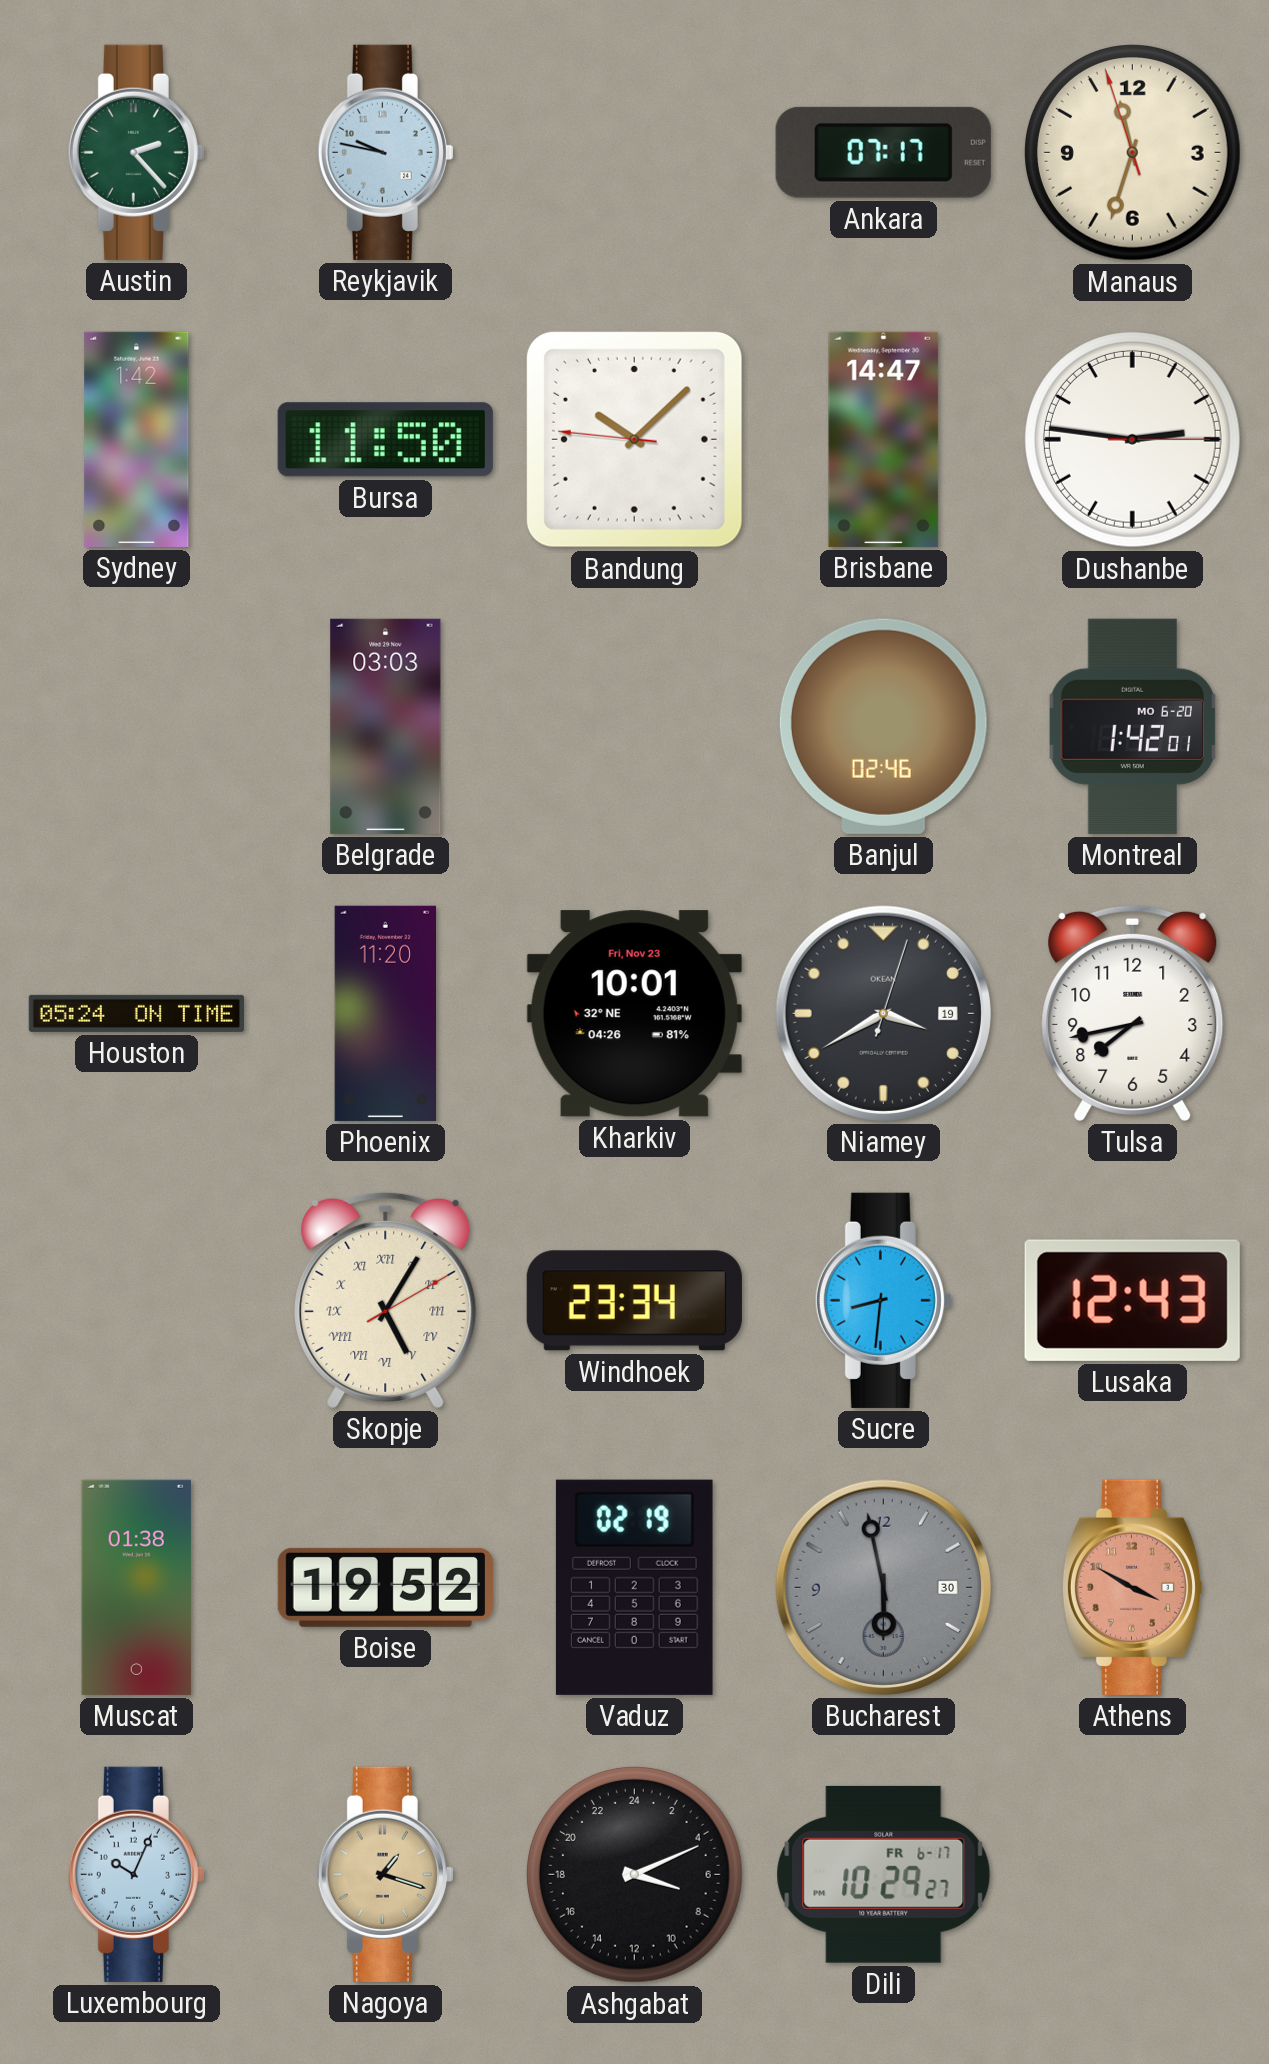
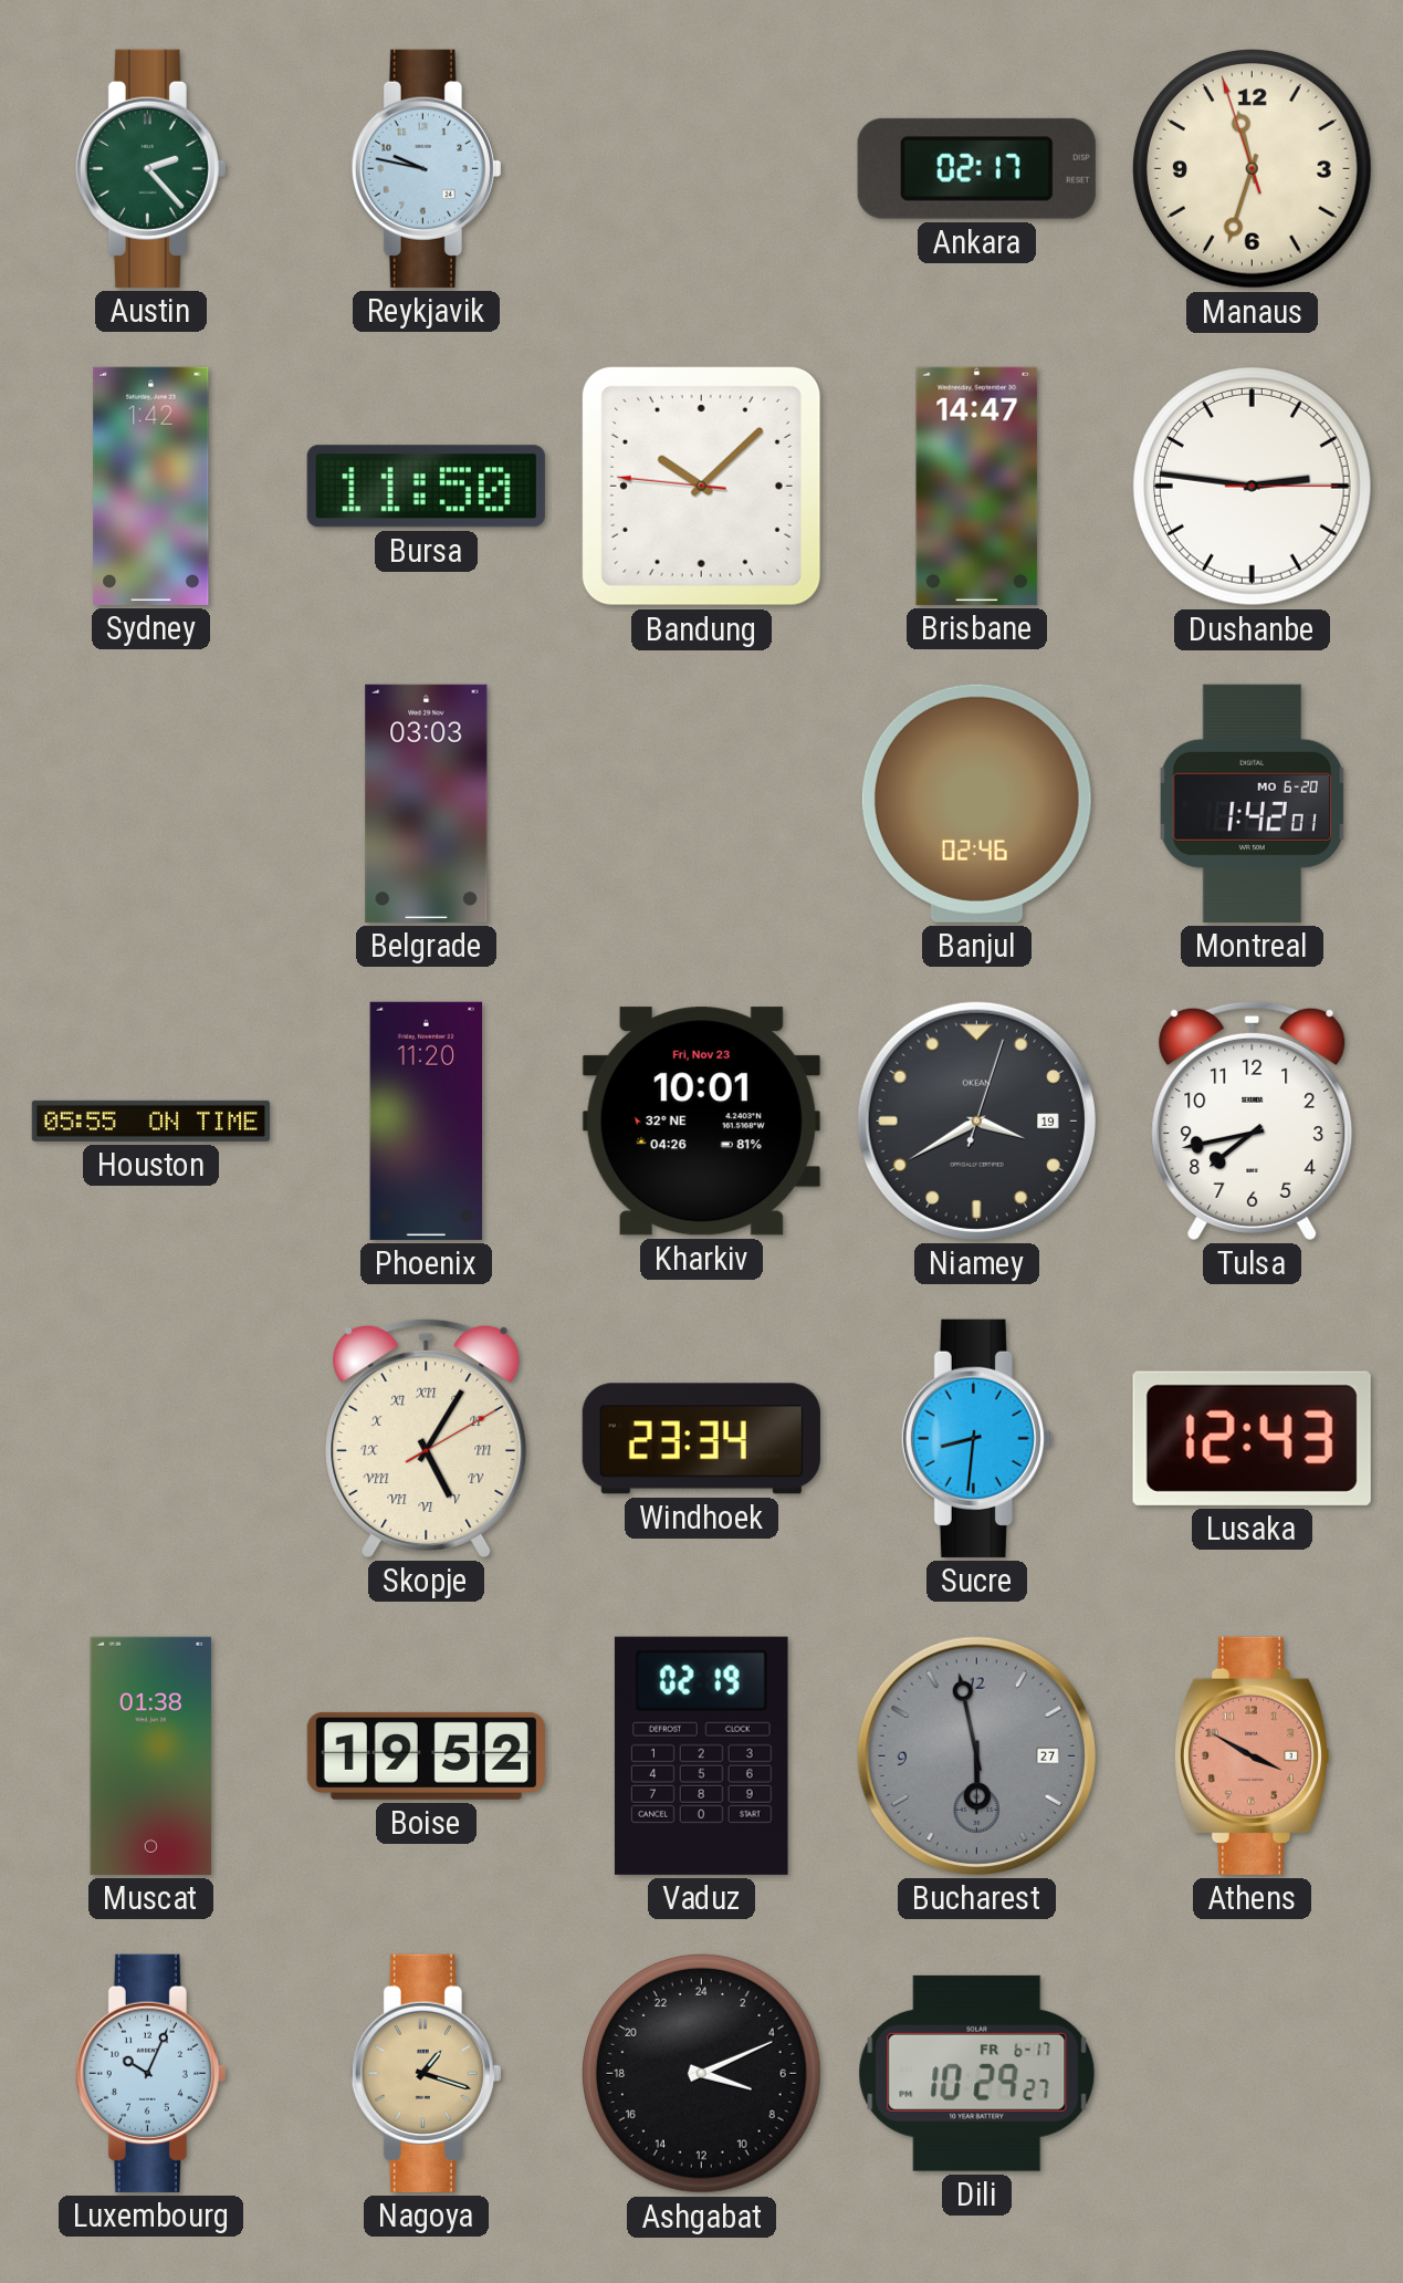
Ankara: 07:17 -> 02:17 (976, 168)
Houston: 05:24 -> 05:55 (150, 1120)
Bucharest date: 30 -> 27 (976, 1755)
